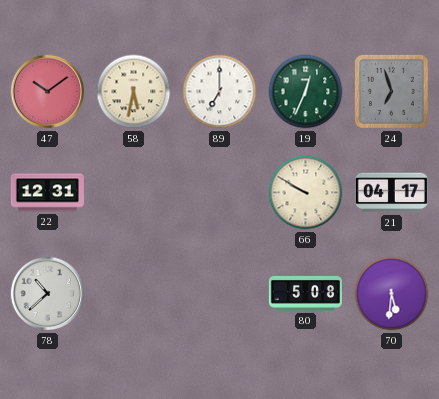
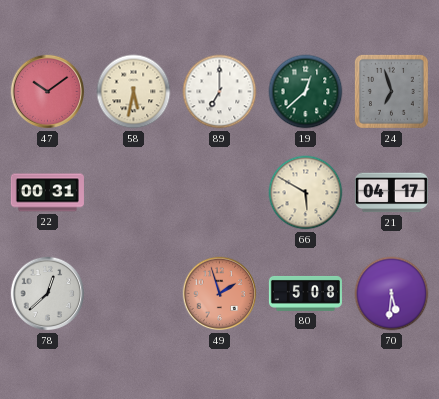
19: 12:34 -> 12:38 (306, 92)
22: 12:31 -> 00:31 (47, 193)
66: 9:50 -> 5:50 (306, 193)
78: 10:38 -> 12:38 (48, 294)
49: none -> 1:57 (220, 294)
